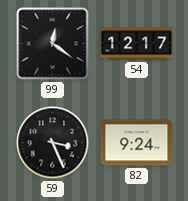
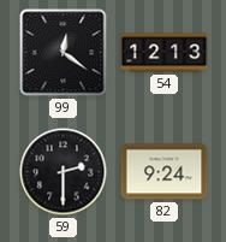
54: 12:17 -> 12:13 (165, 53)
59: 3:26 -> 2:30 (64, 172)
